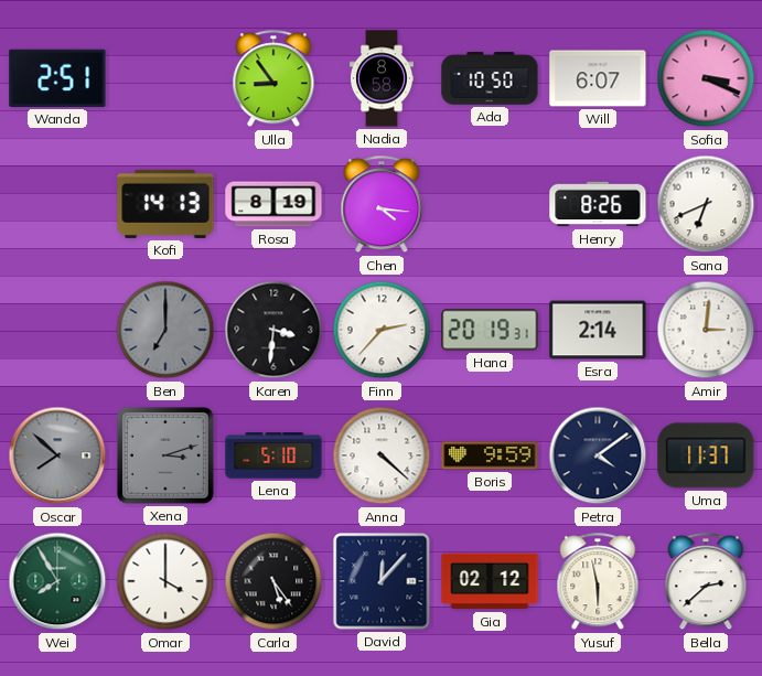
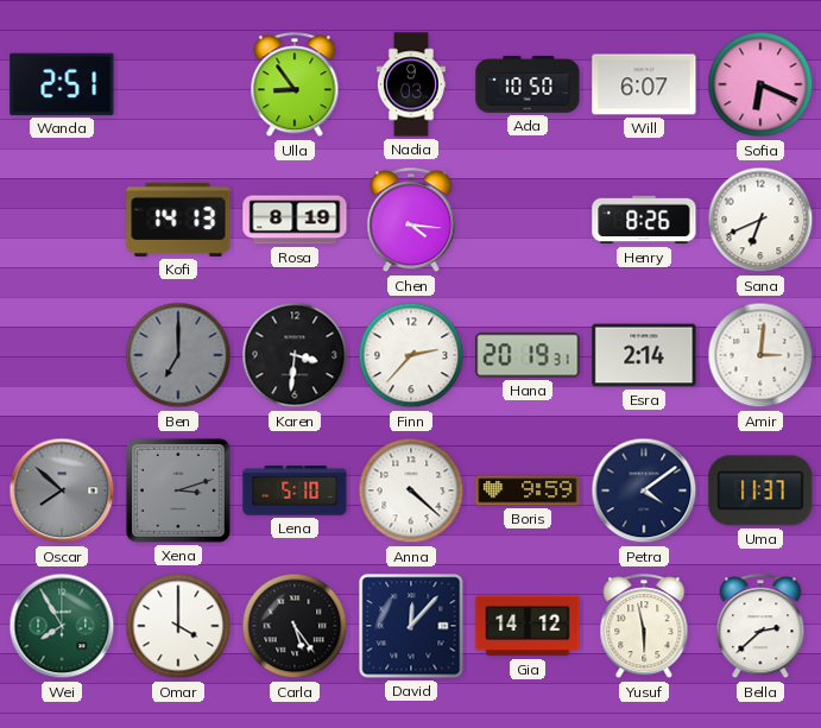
Nadia: 8:58 -> 9:03 (411, 84)
Sofia: 3:19 -> 6:19 (760, 84)
Gia: 02:12 -> 14:12 (528, 626)
